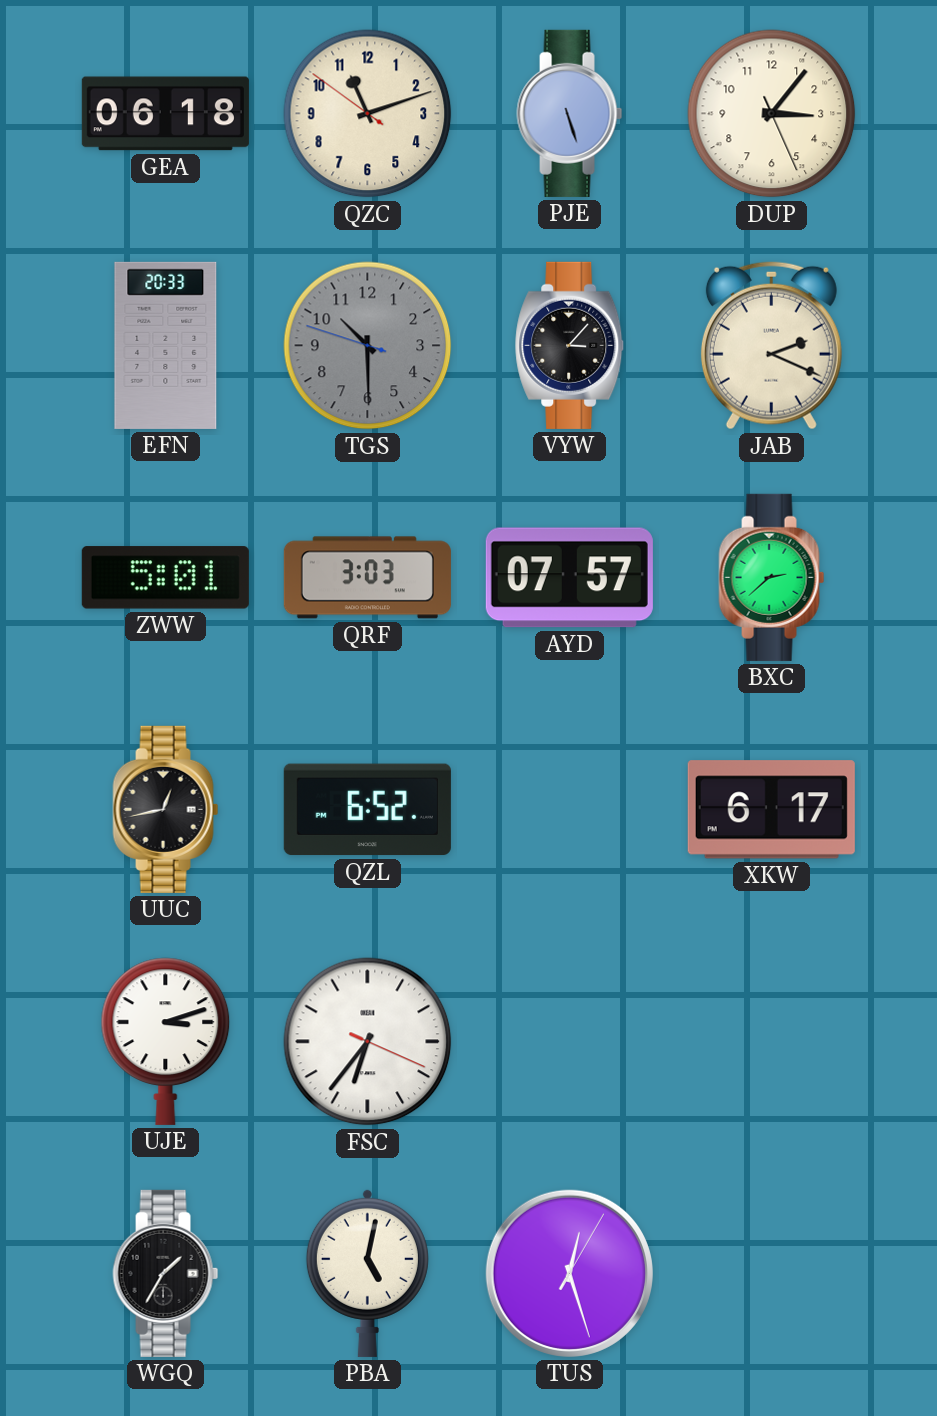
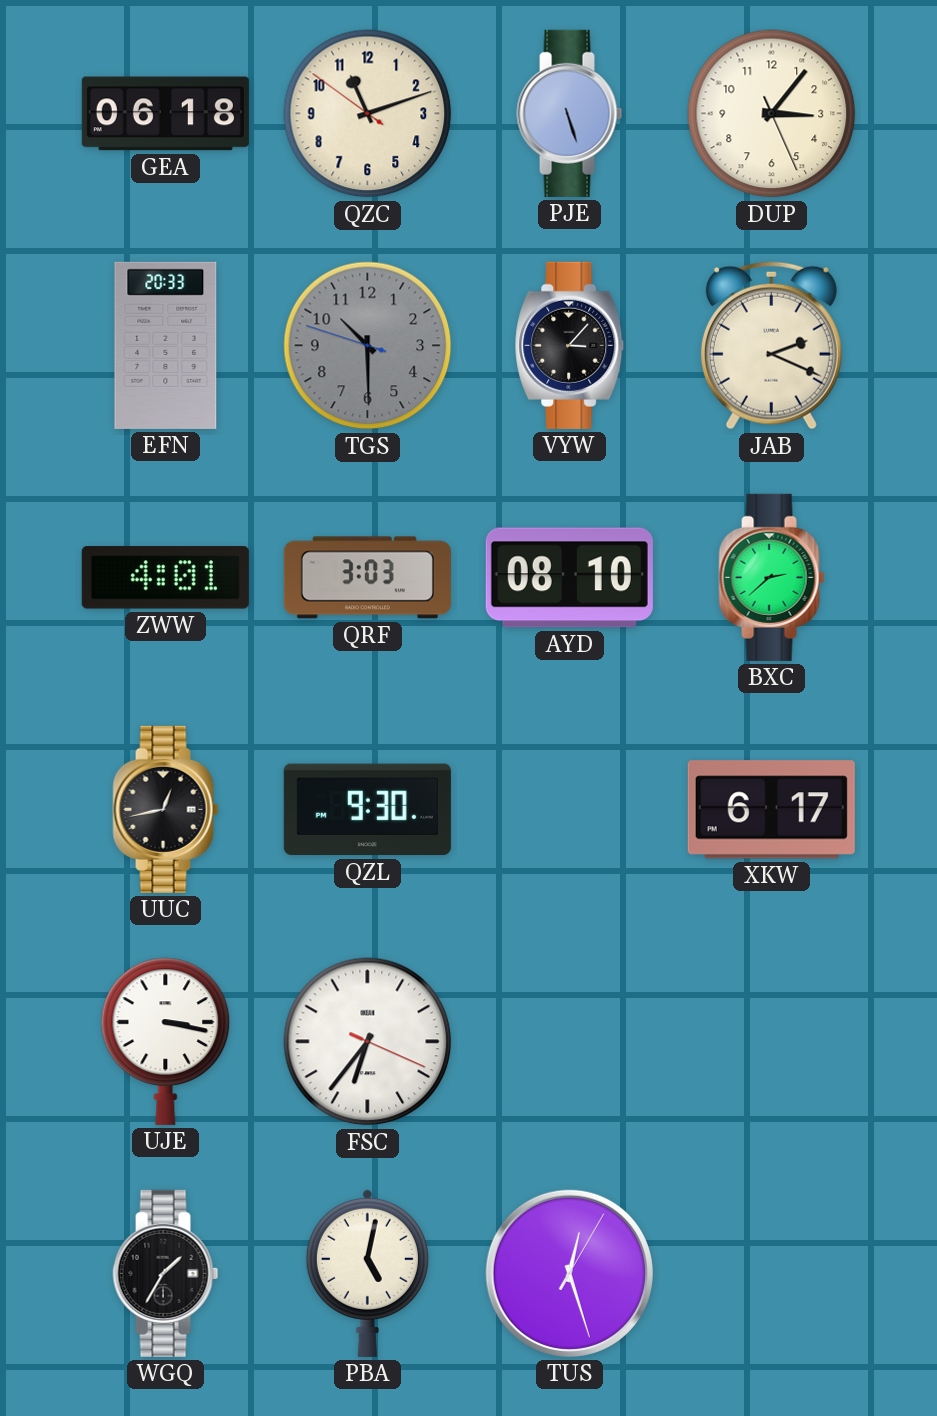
ZWW: 5:01 -> 4:01 (165, 578)
AYD: 07:57 -> 08:10 (569, 578)
QZL: 6:52 -> 9:30 (367, 810)
UJE: 3:12 -> 3:17 (166, 1041)
